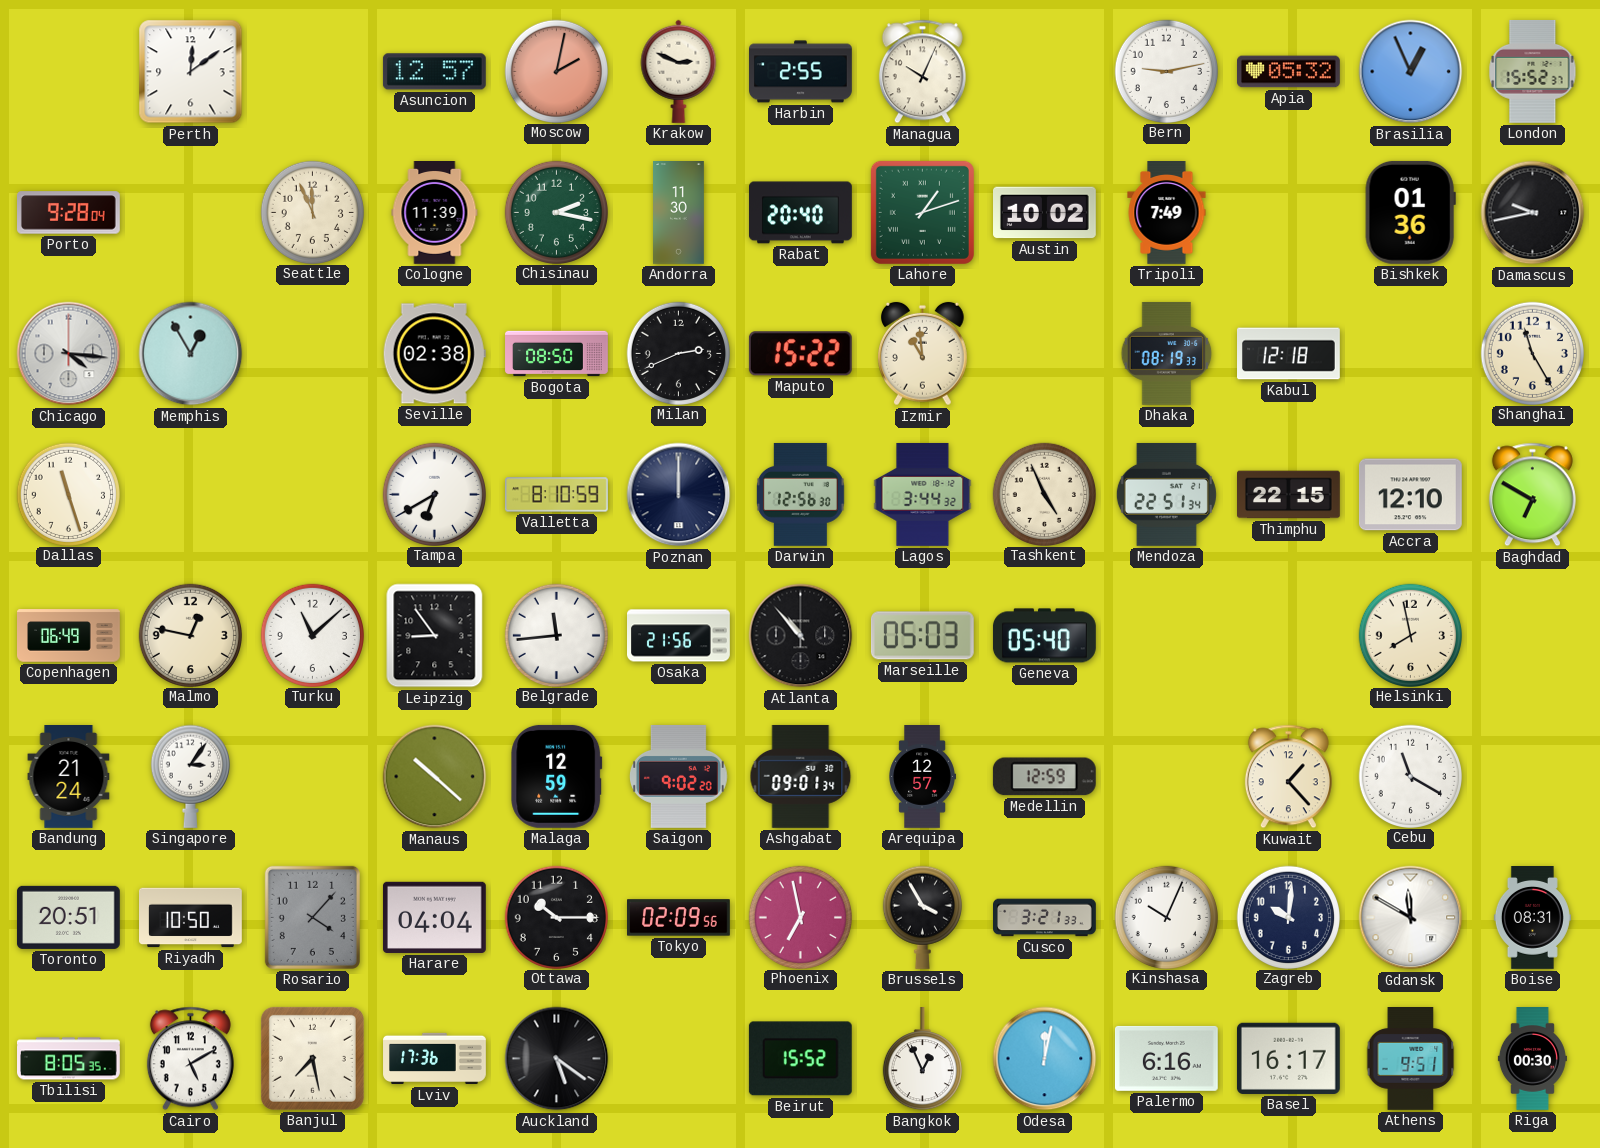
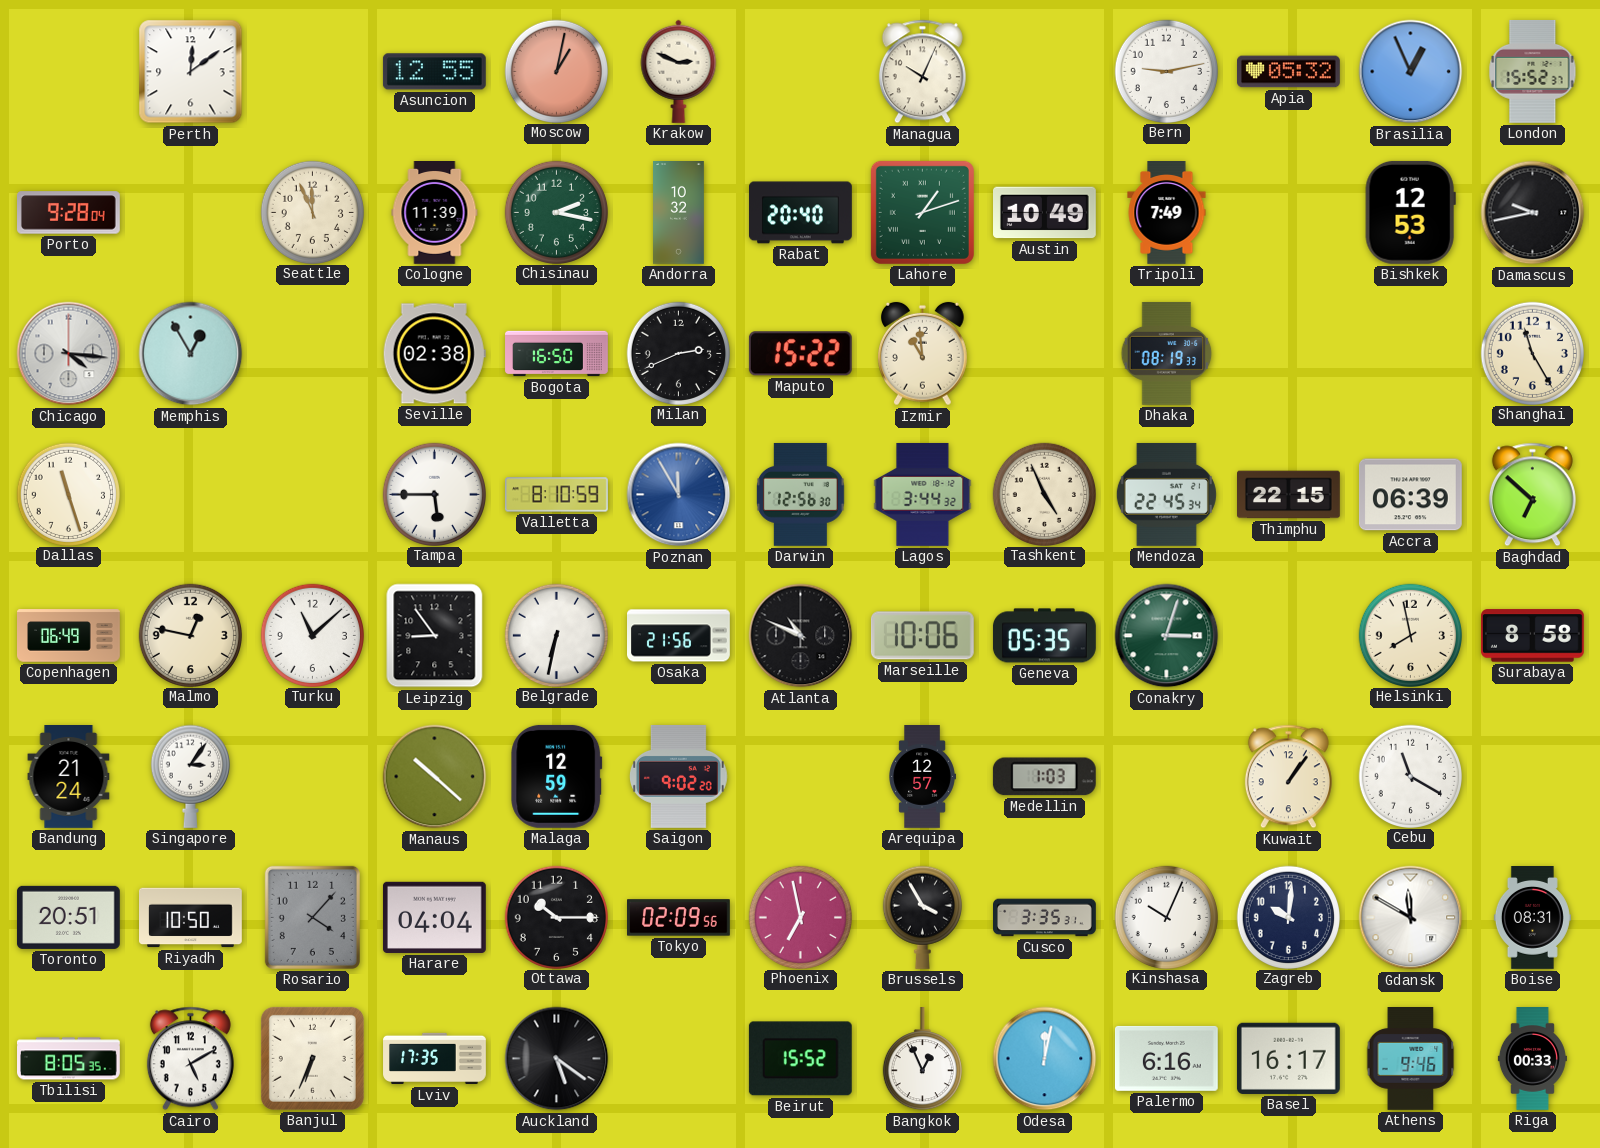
Asuncion: 12:57 -> 12:55 (434, 72)
Moscow: 2:02 -> 1:02 (556, 71)
Harbin: 2:55 -> none (801, 72)
Andorra: 11:30 -> 10:32 (679, 213)
Austin: 10:02 -> 10:49 (1045, 213)
Bishkek: 01:36 -> 12:53 (1410, 212)
Bogota: 08:50 -> 16:50 (557, 354)
Kabul: 12:18 -> none (1289, 354)
Tampa: 6:40 -> 5:45 (434, 494)
Poznan: 12:00 -> 11:55 (679, 495)
Poznan dial: navy -> blue (679, 495)
Mendoza: 22:51 -> 22:45 (1166, 494)
Accra: 12:10 -> 06:39 (1410, 495)
Baghdad: 6:50 -> 6:52 (1532, 495)
Belgrade: 11:44 -> 6:32 (556, 635)
Atlanta: 10:53 -> 10:49 (801, 636)
Marseille: 05:03 -> 10:06 (922, 636)
Geneva: 05:40 -> 05:35 (1045, 636)
Conakry: none -> 3:03 (1167, 636)
Surabaya: none -> 8:58 (1532, 636)
Ashgabat: 09:01 -> none (801, 776)
Medellin: 12:59 -> 1:03 (1044, 777)
Kuwait: 1:23 -> 1:06 (1288, 777)
Cusco: 3:21 -> 3:35 (1045, 918)
Banjul: 7:28 -> 6:34 (312, 1058)
Lviv: 17:36 -> 17:35 (435, 1059)
Athens: 9:51 -> 9:46 (1411, 1059)
Riga: 00:30 -> 00:33 (1532, 1059)
